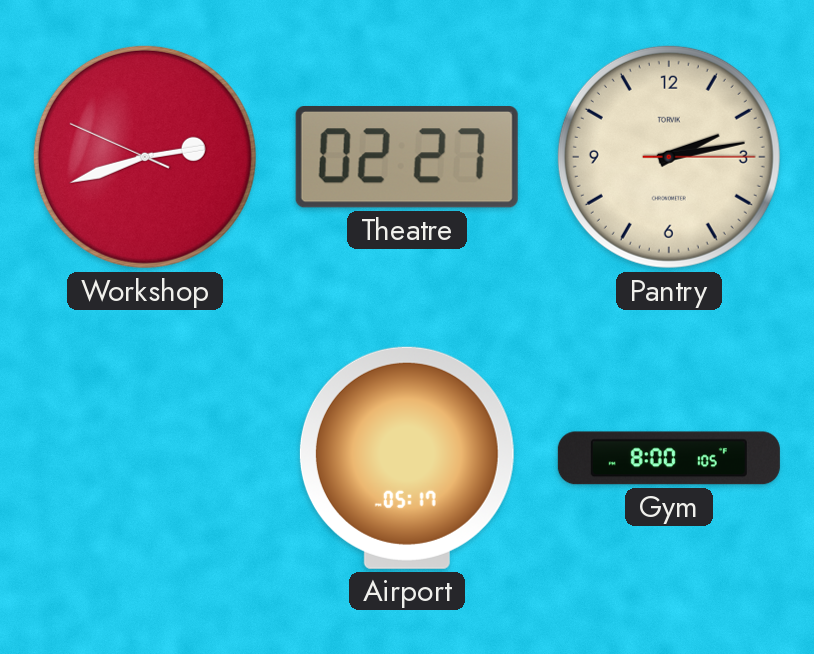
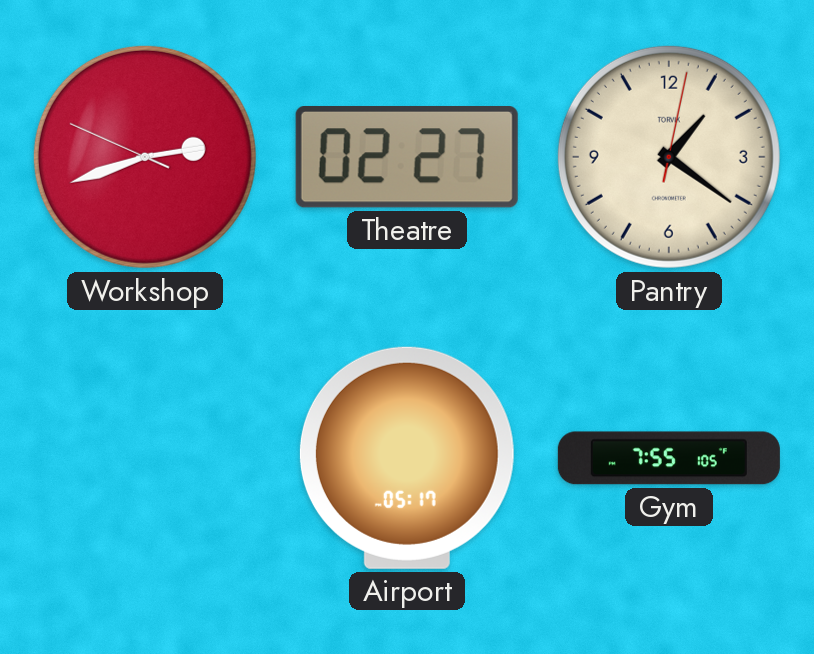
Pantry: 2:13 -> 1:21 (669, 157)
Gym: 8:00 -> 7:55 (669, 458)
